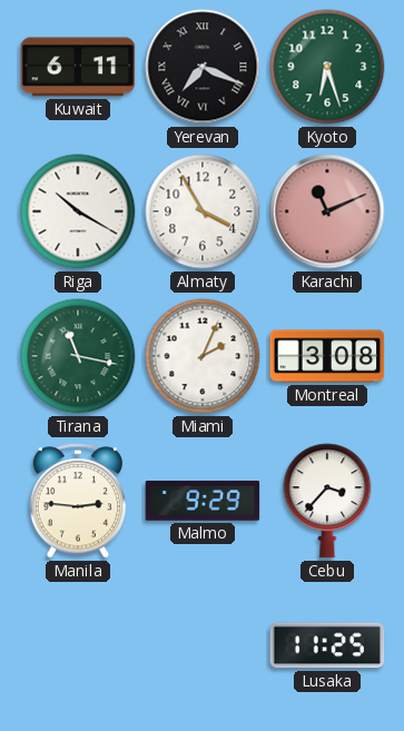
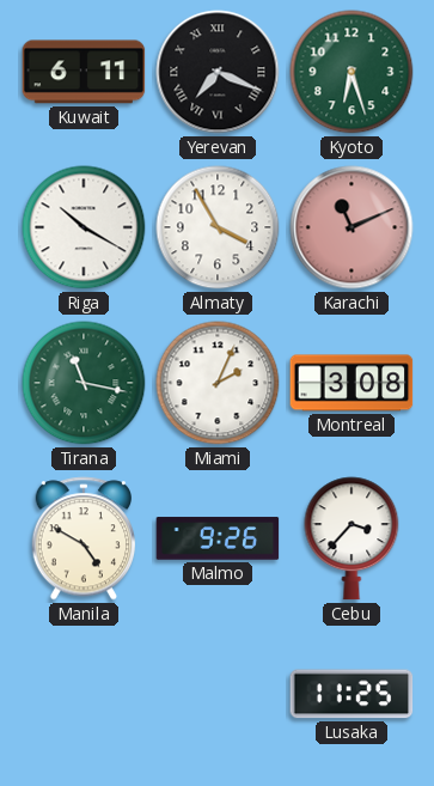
Manila: 2:46 -> 4:50 (84, 538)
Malmo: 9:29 -> 9:26 (218, 538)
